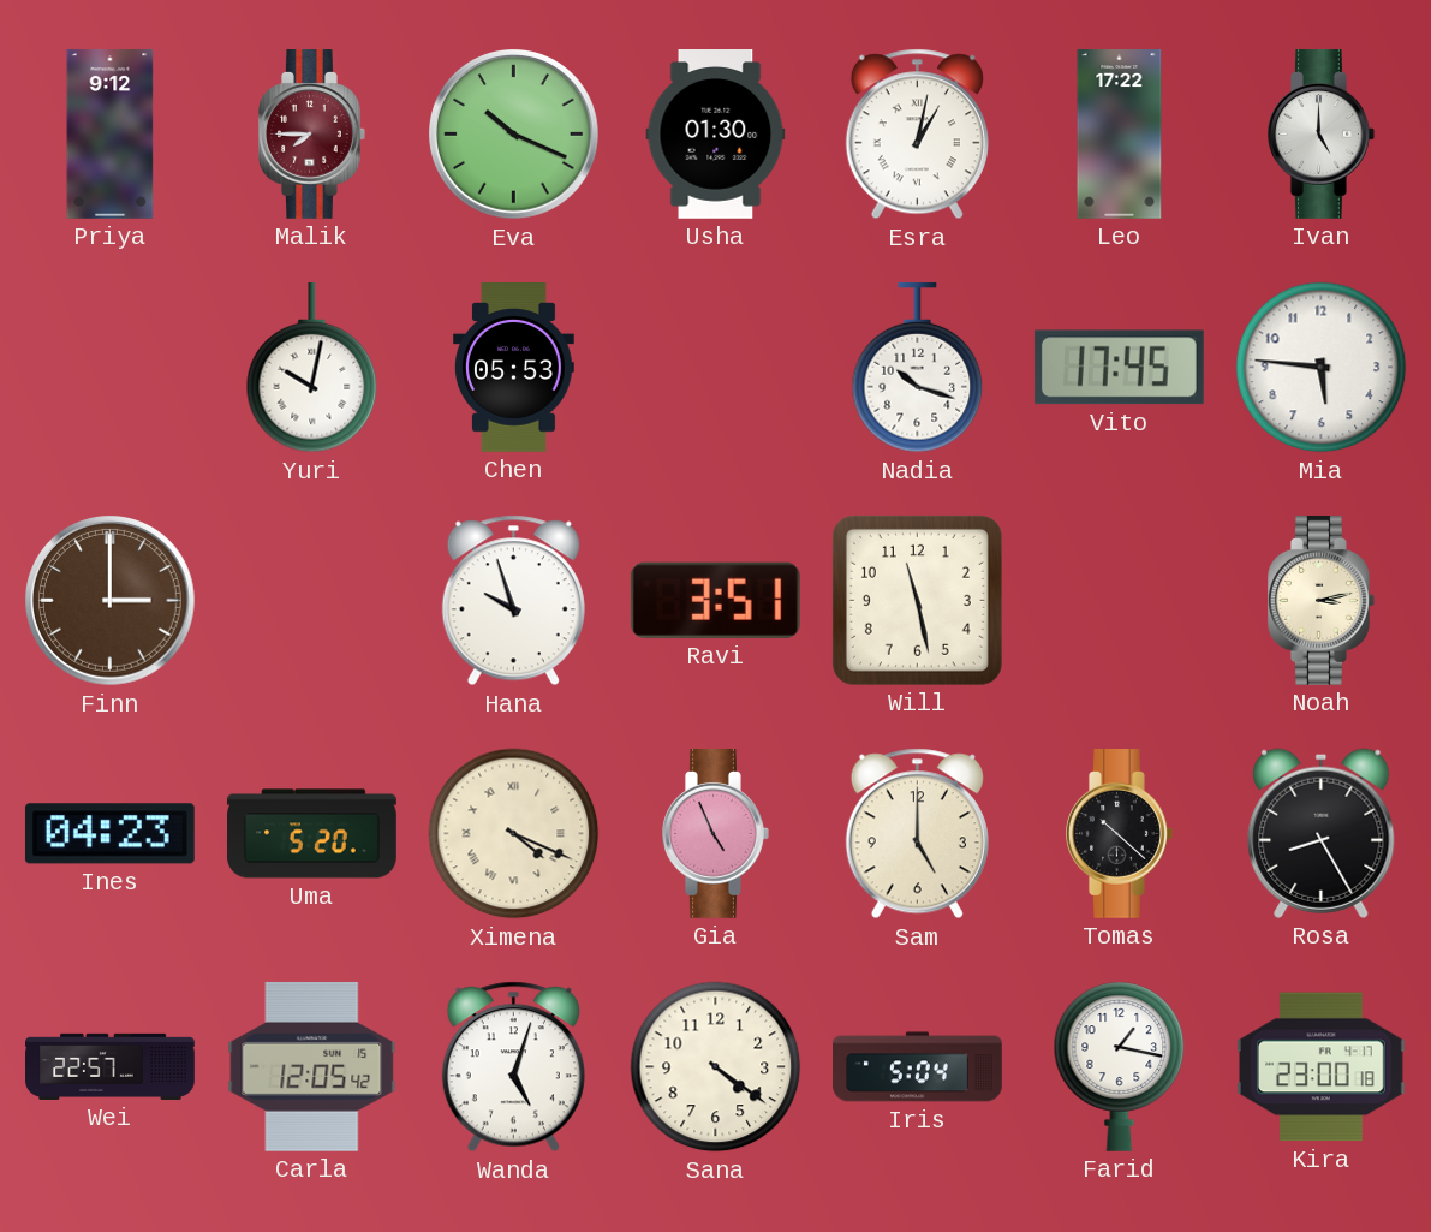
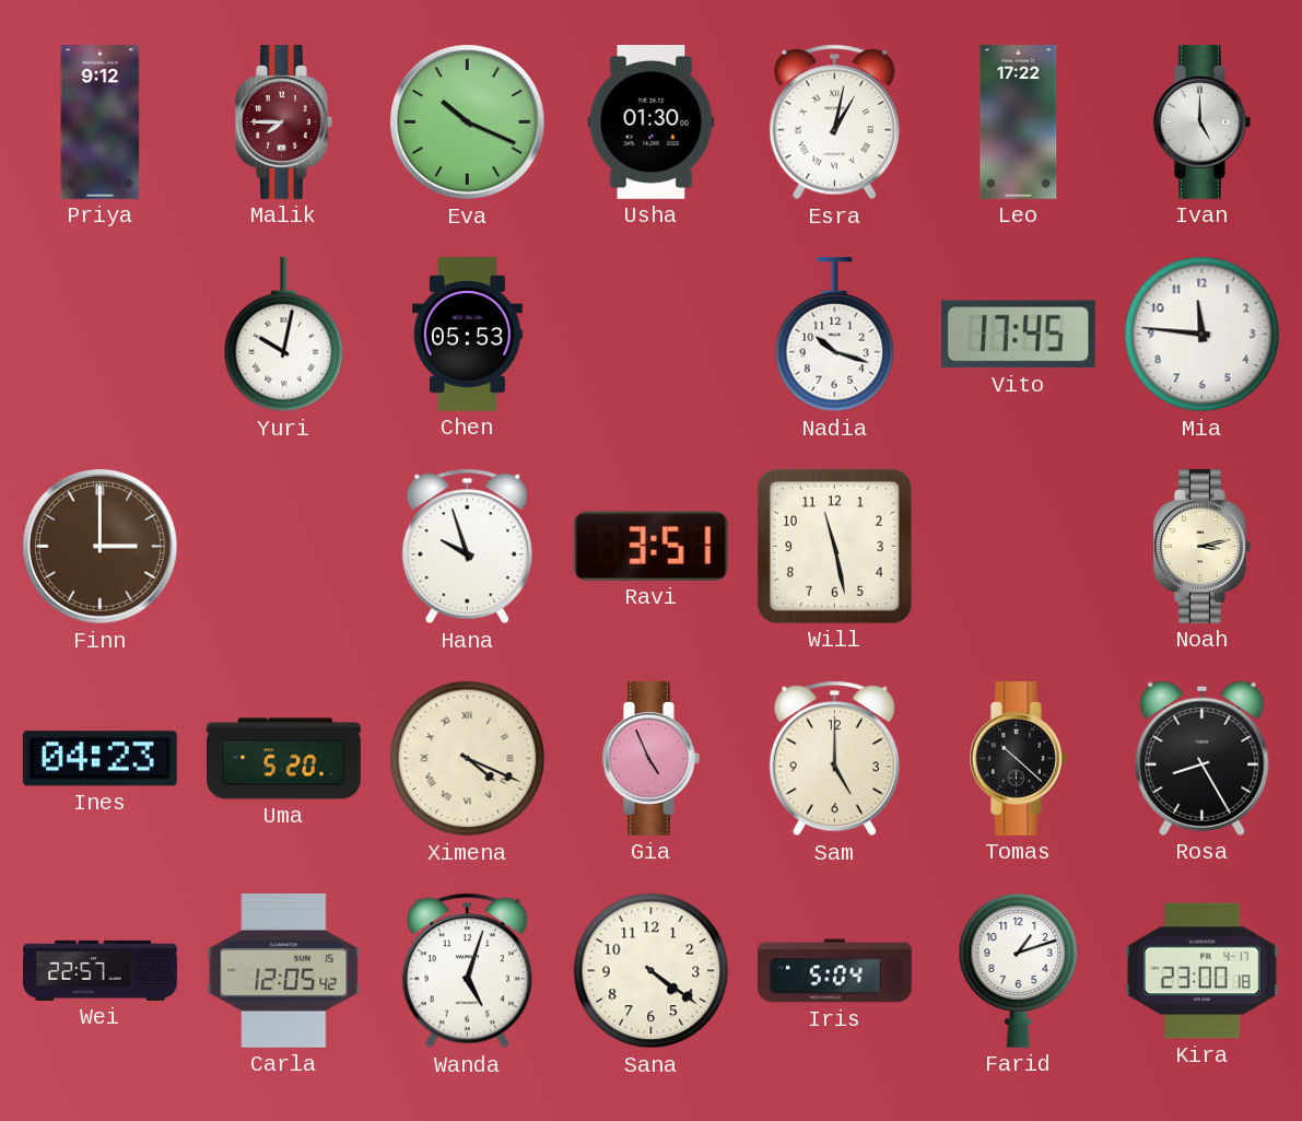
Mia: 5:46 -> 11:46 (1203, 335)
Farid: 1:17 -> 1:12 (1019, 970)
